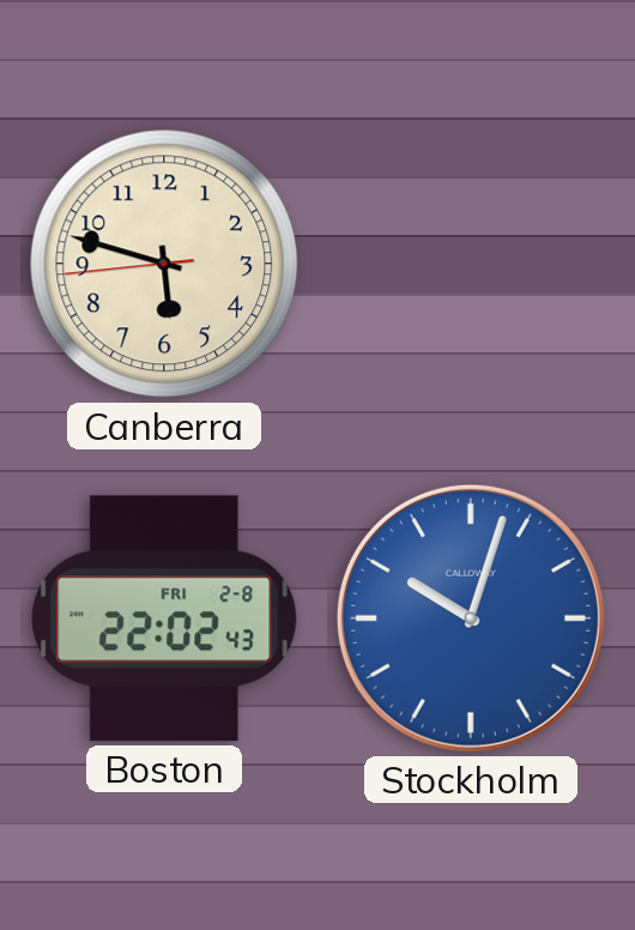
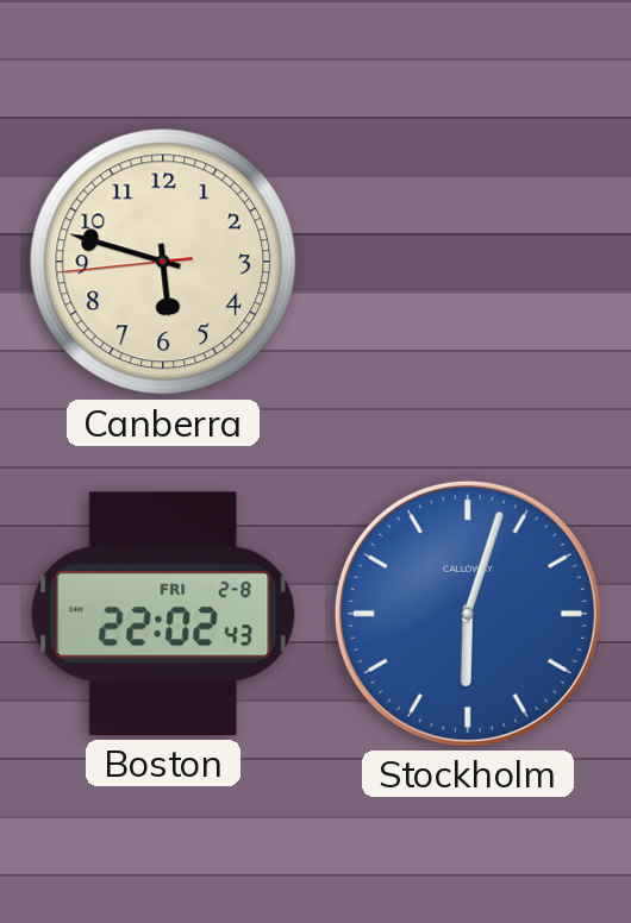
Stockholm: 10:03 -> 6:03 (468, 614)
